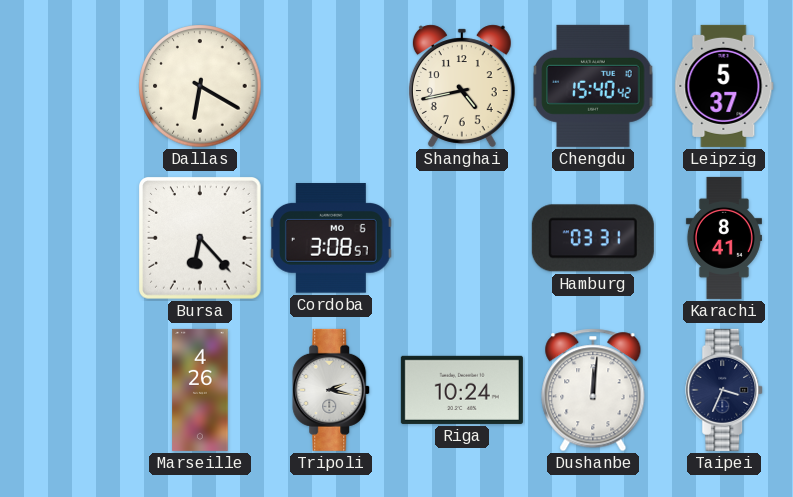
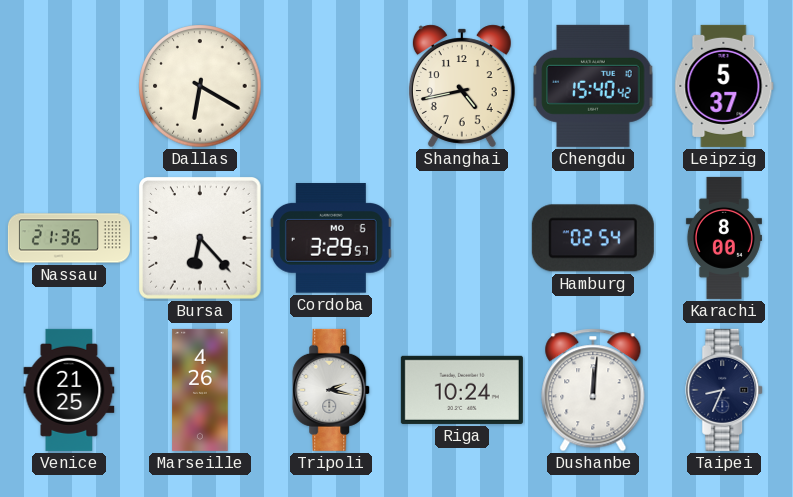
Nassau: none -> 21:36 (69, 238)
Cordoba: 3:08 -> 3:29 (331, 238)
Hamburg: 03:31 -> 02:54 (593, 238)
Karachi: 8:41 -> 8:00 (724, 238)
Venice: none -> 21:25 (69, 390)
Taipei: 3:34 -> 8:34 (725, 390)
